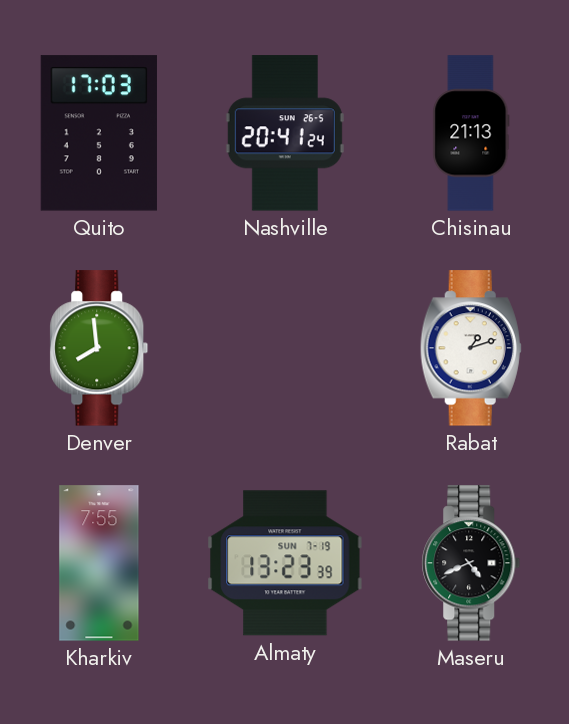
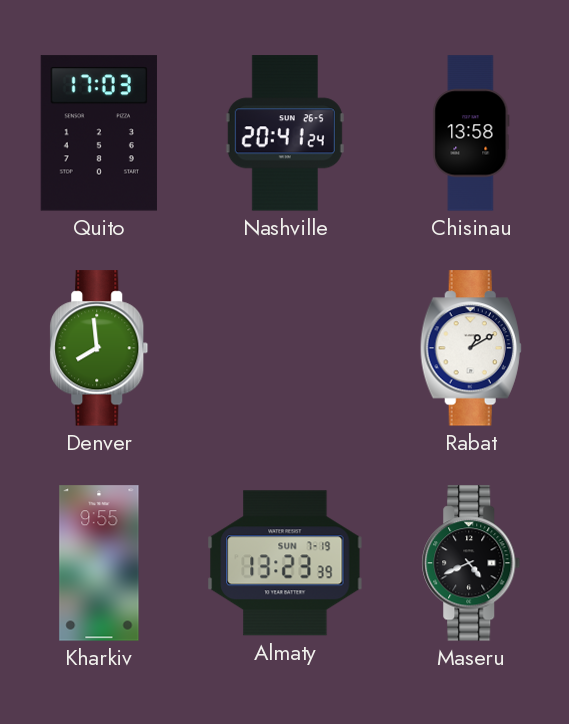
Chisinau: 21:13 -> 13:58 (471, 133)
Rabat: 1:12 -> 1:10 (471, 348)
Kharkiv: 7:55 -> 9:55 (99, 563)
